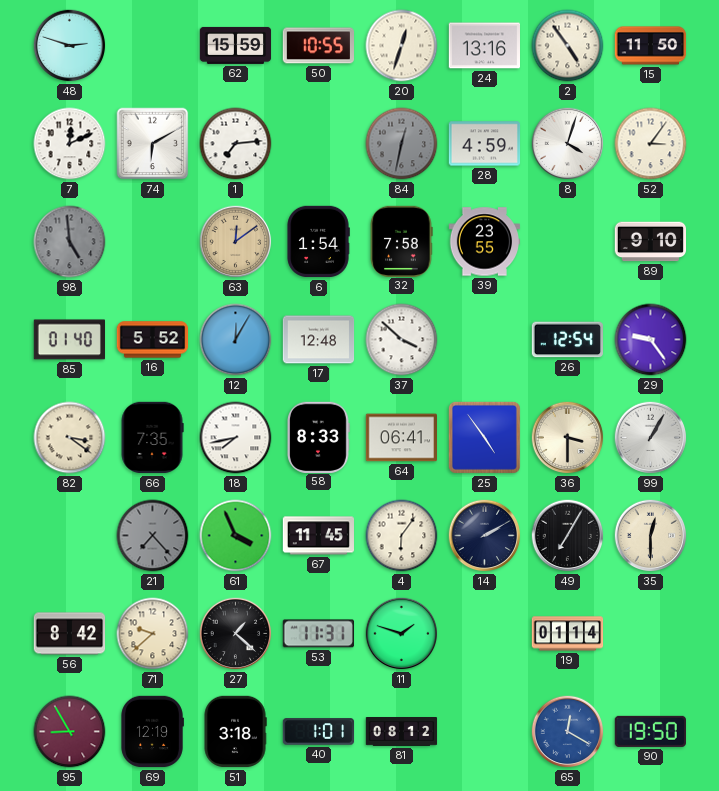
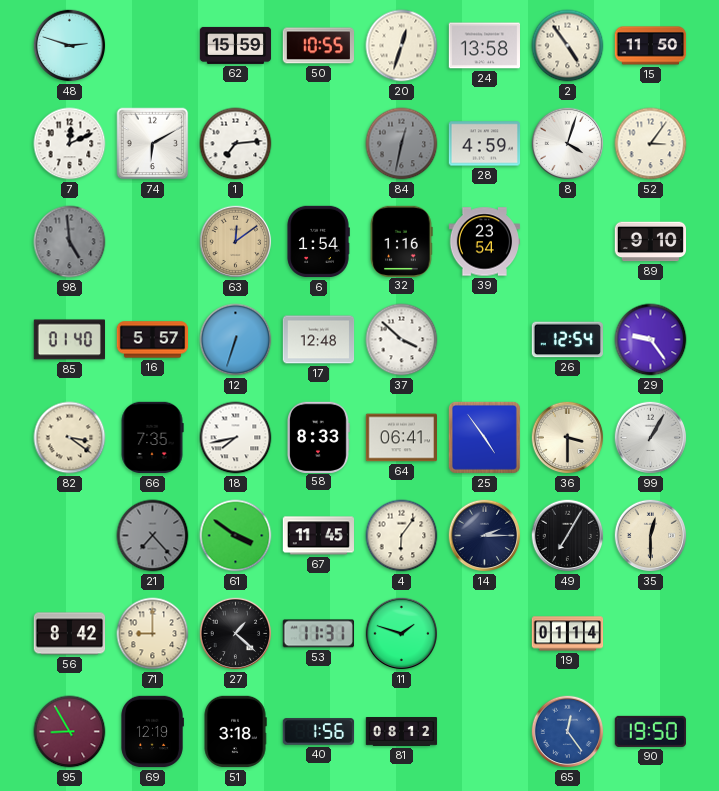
24: 13:16 -> 13:58 (484, 46)
32: 7:58 -> 1:16 (401, 241)
39: 23:55 -> 23:54 (485, 242)
16: 5:52 -> 5:57 (153, 340)
12: 12:05 -> 6:33 (236, 340)
61: 3:56 -> 3:51 (236, 536)
14: 2:10 -> 2:15 (485, 536)
71: 9:38 -> 9:00 (153, 634)
40: 1:01 -> 1:56 (319, 732)
65: 12:20 -> 12:24 (568, 732)
